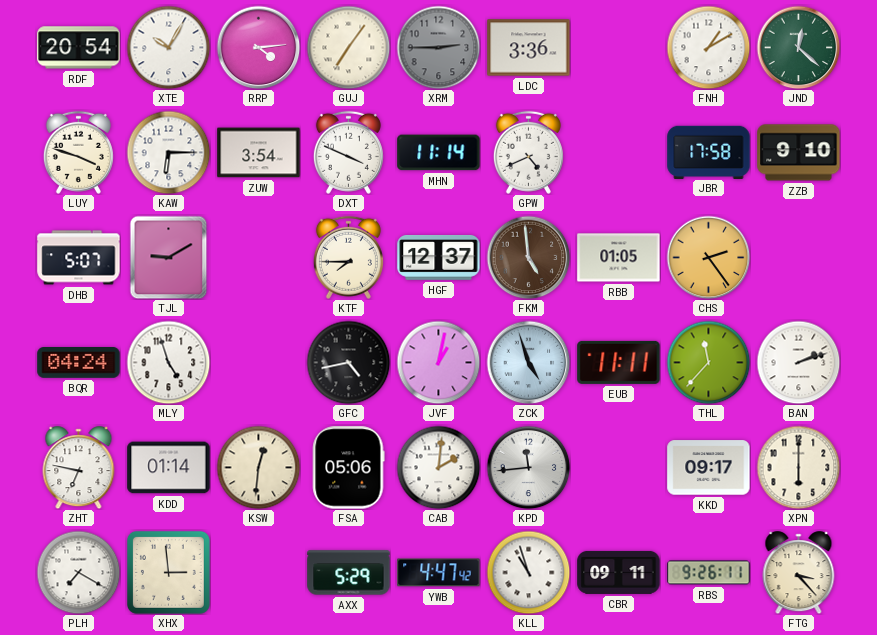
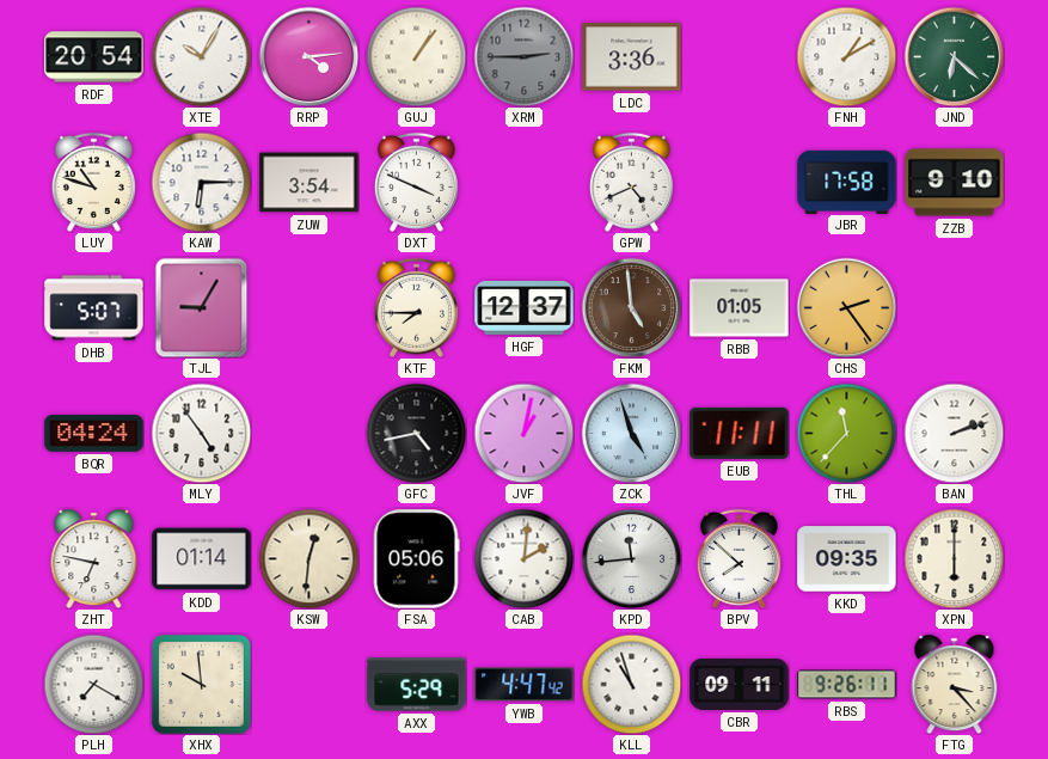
GUJ: 7:06 -> 1:06 (416, 56)
JND: 12:22 -> 6:22 (954, 56)
LUY: 3:48 -> 10:48 (93, 182)
MHN: 11:14 -> none (439, 153)
TJL: 9:10 -> 9:05 (202, 307)
MLY: 4:57 -> 4:54 (201, 433)
BPV: none -> 7:52 (738, 558)
KKD: 09:17 -> 09:35 (847, 559)
XHX: 2:59 -> 9:59 (201, 684)
